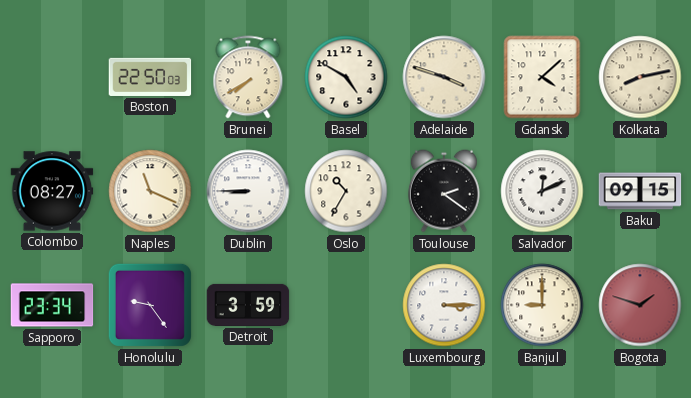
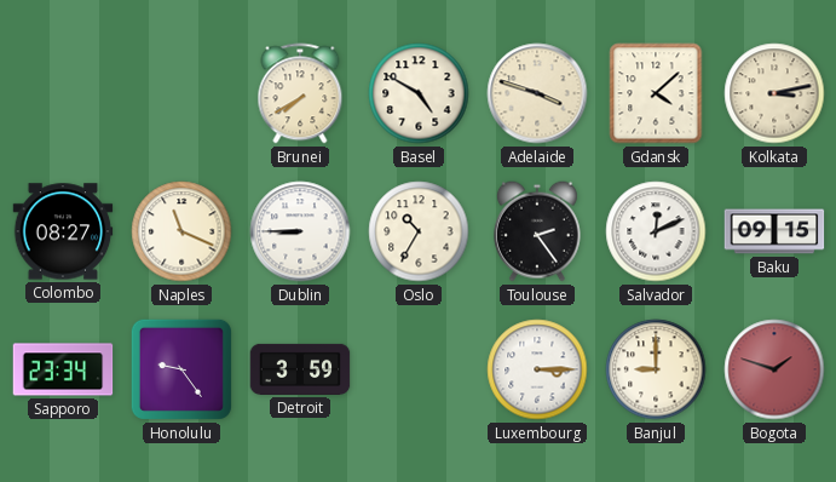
Boston: 22:50 -> none (150, 77)
Kolkata: 8:13 -> 3:13 (774, 93)
Toulouse: 2:21 -> 2:24 (537, 231)
